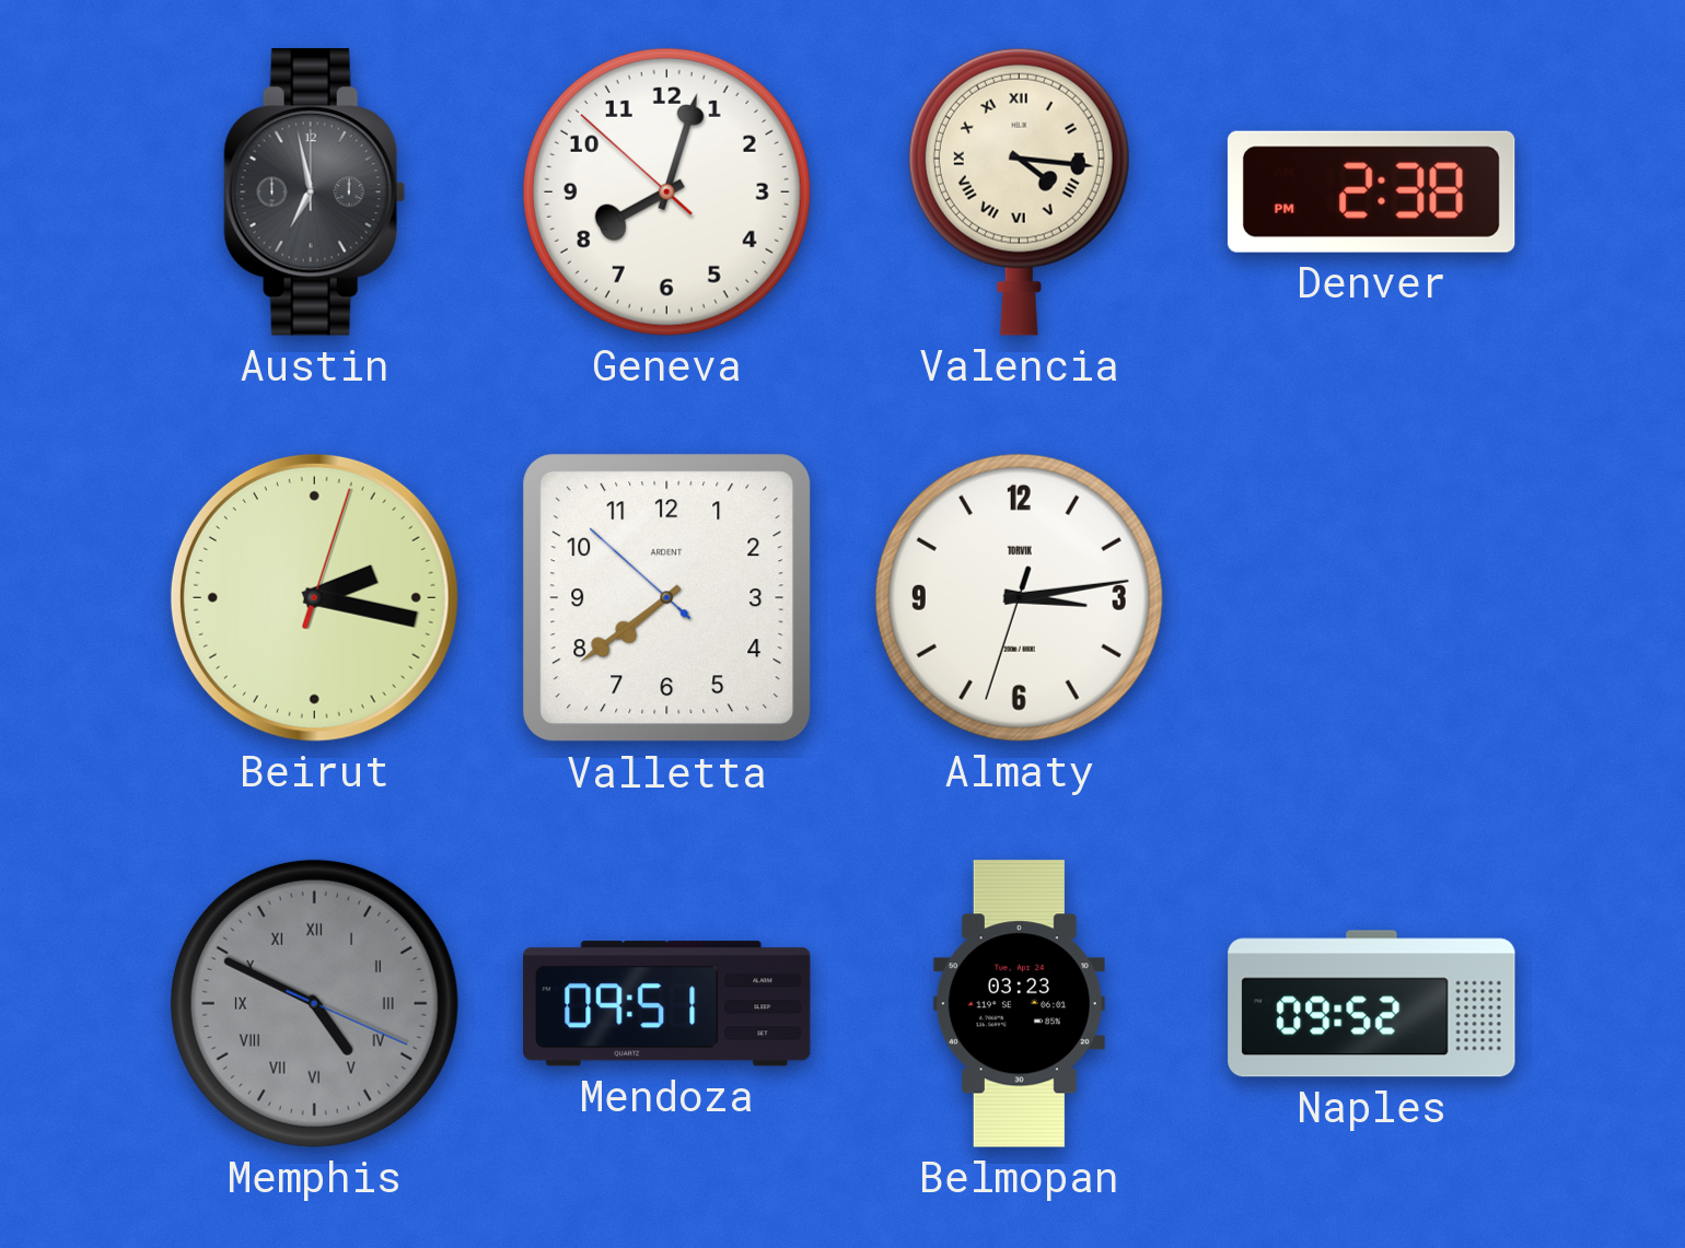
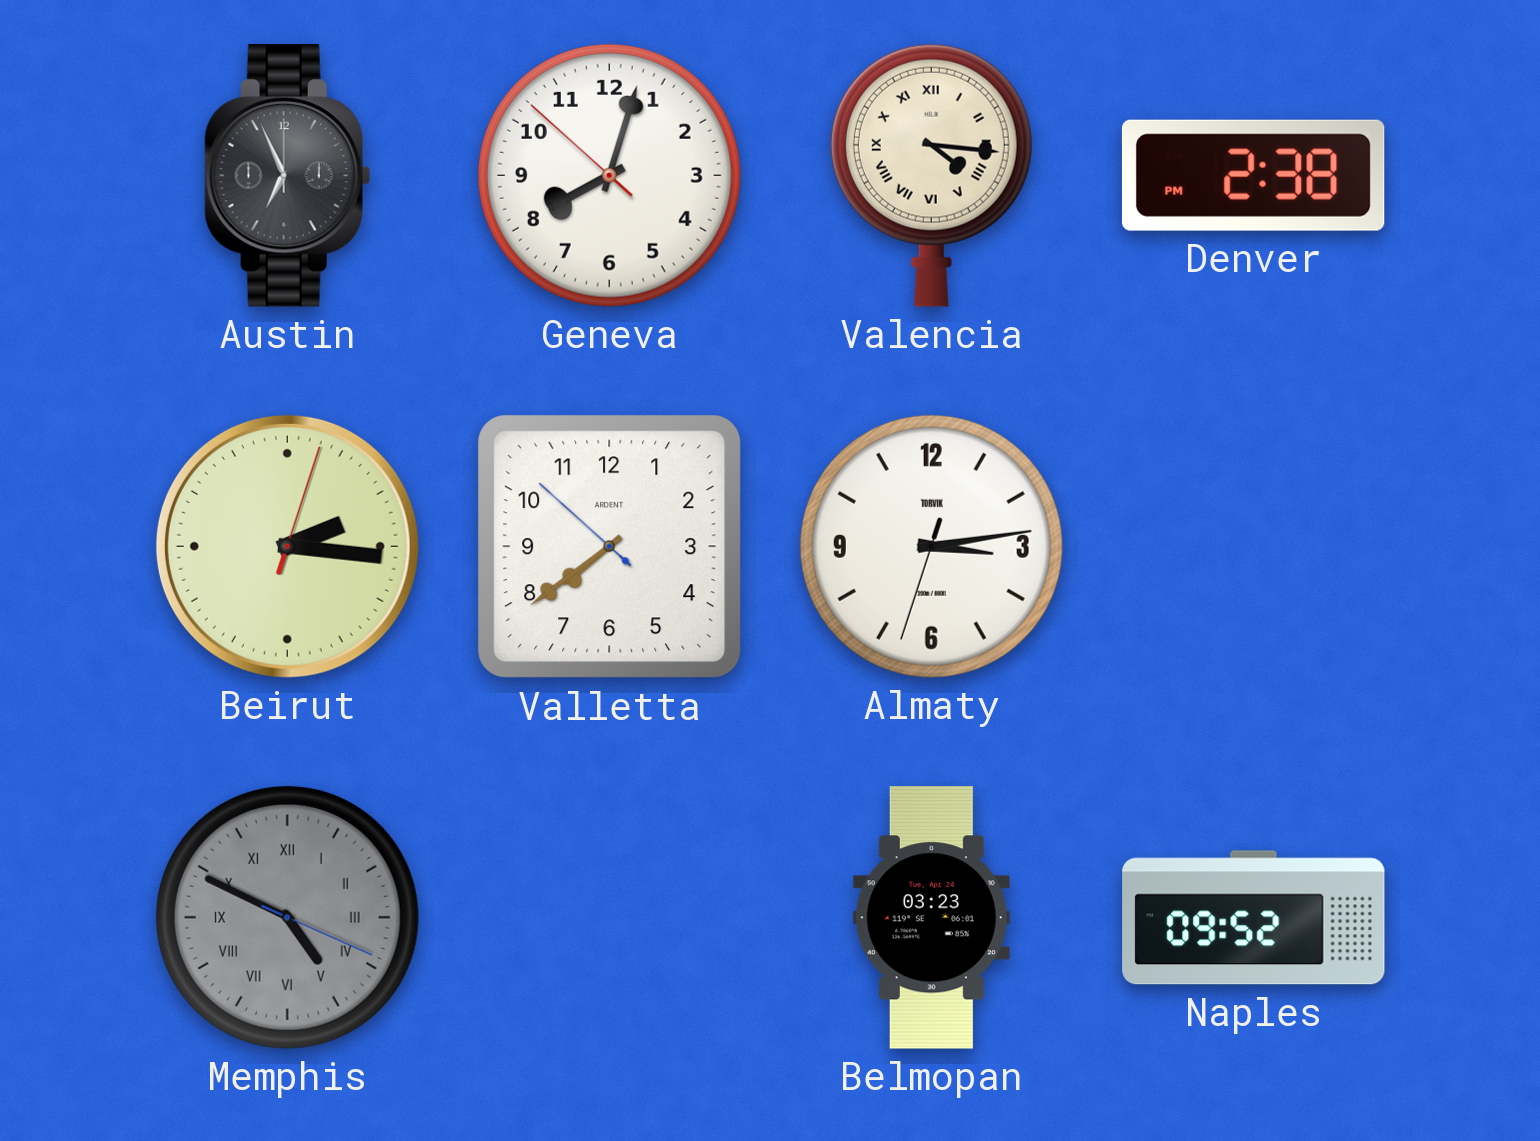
Austin: 6:58 -> 6:56 (287, 176)
Beirut: 2:17 -> 2:16 (287, 546)
Mendoza: 09:51 -> none (667, 1004)
